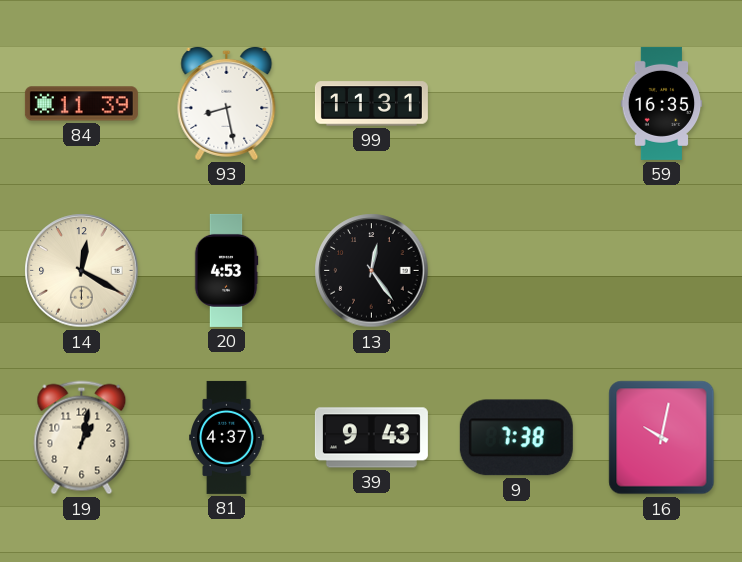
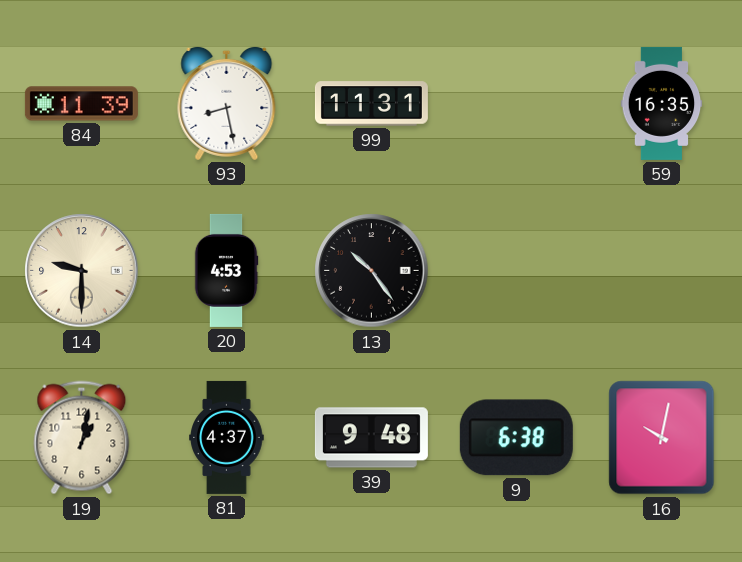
14: 12:20 -> 9:30 (82, 271)
13: 12:24 -> 10:24 (372, 271)
39: 9:43 -> 9:48 (371, 438)
9: 7:38 -> 6:38 (516, 438)
